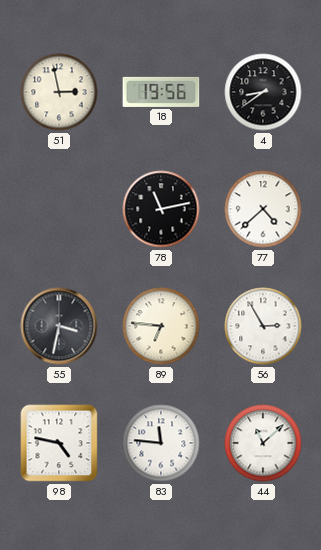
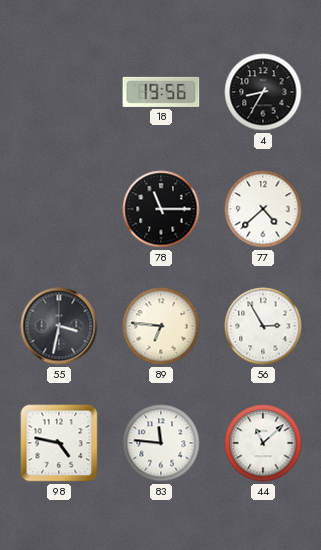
51: 2:58 -> none (59, 92)
4: 8:39 -> 8:35 (263, 92)
78: 11:13 -> 11:15 (161, 209)
